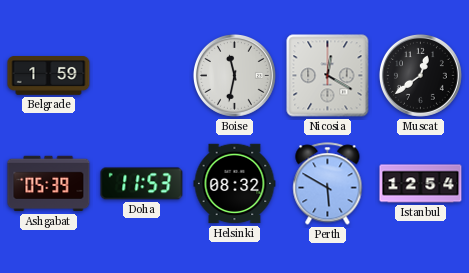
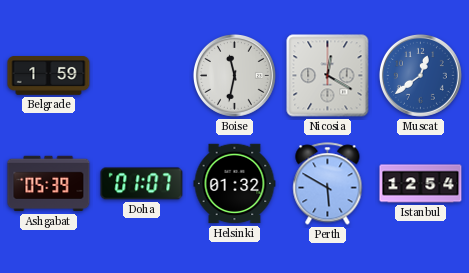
Muscat dial: black -> blue (420, 75)
Doha: 11:53 -> 01:07 (142, 184)
Helsinki: 08:32 -> 01:32 (235, 184)
